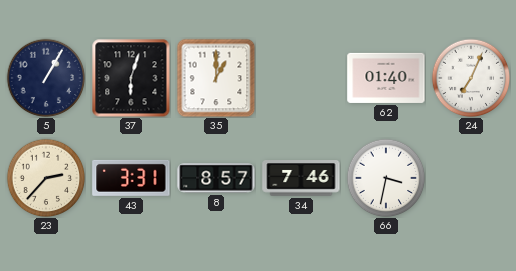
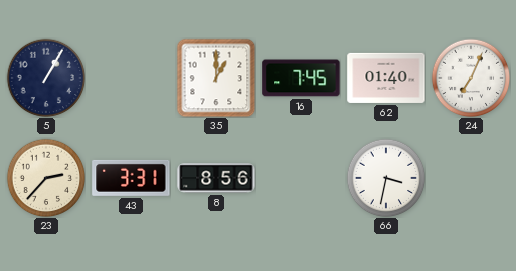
37: 6:03 -> none (131, 78)
16: none -> 7:45 (301, 78)
8: 8:57 -> 8:56 (216, 178)
34: 7:46 -> none (301, 178)
